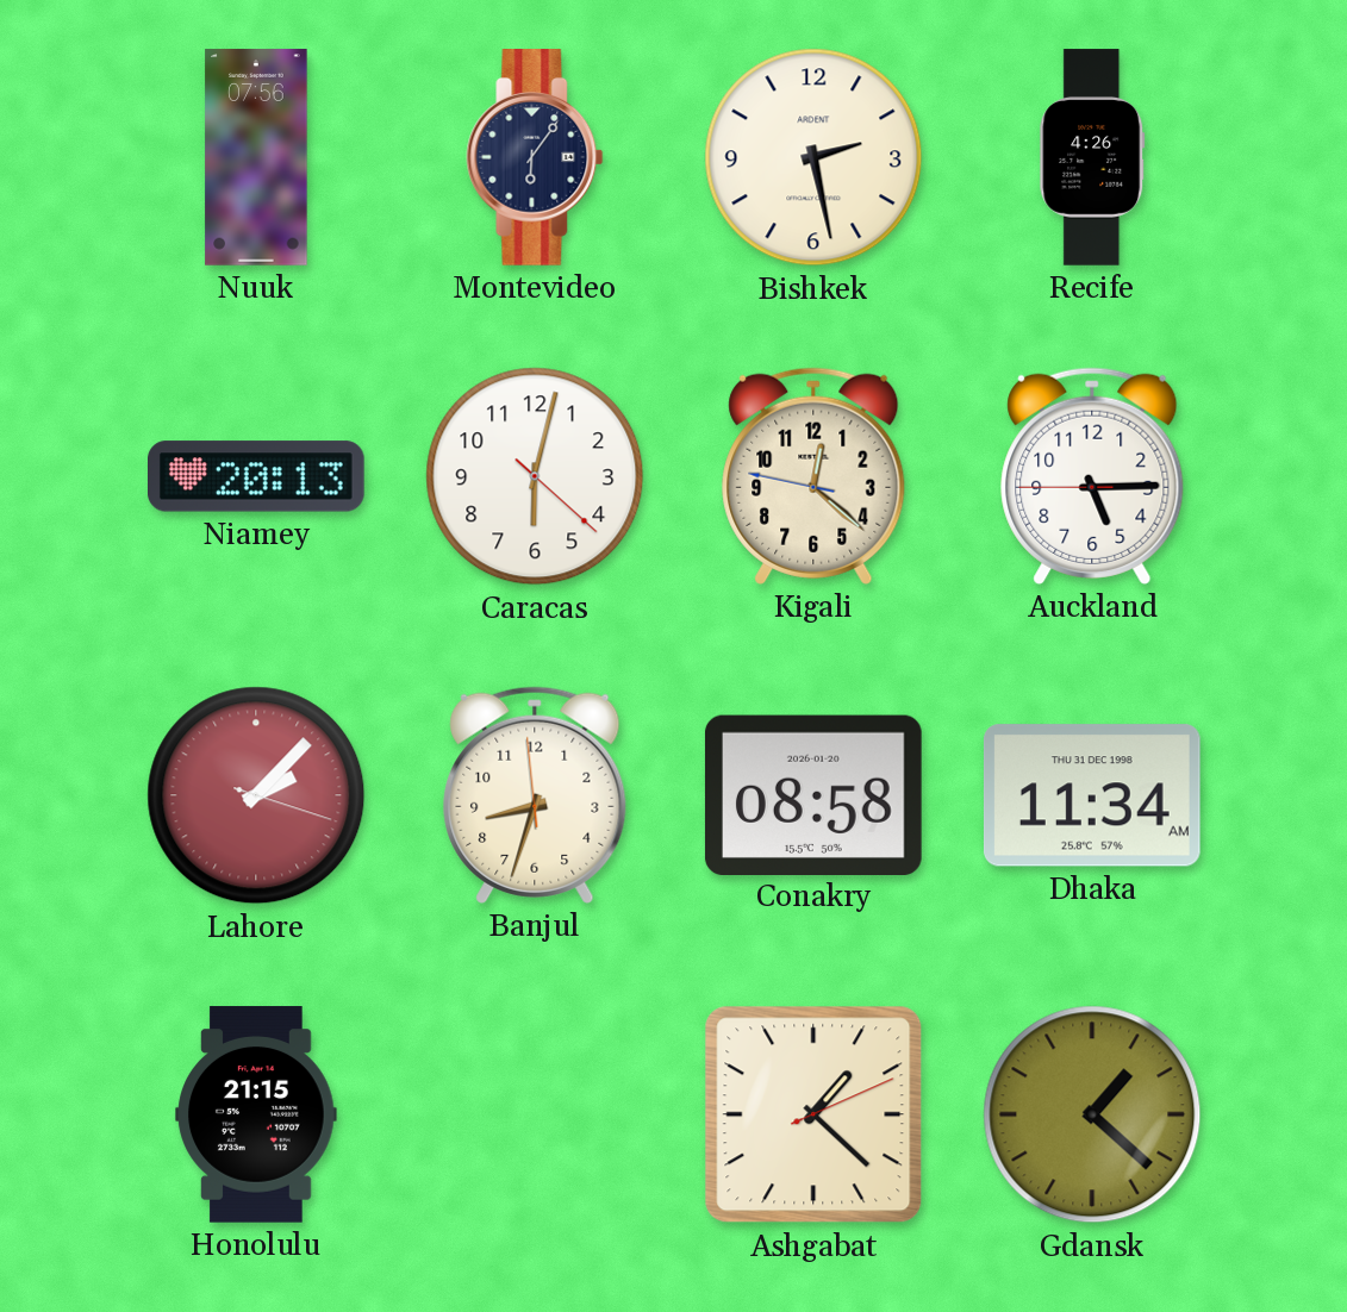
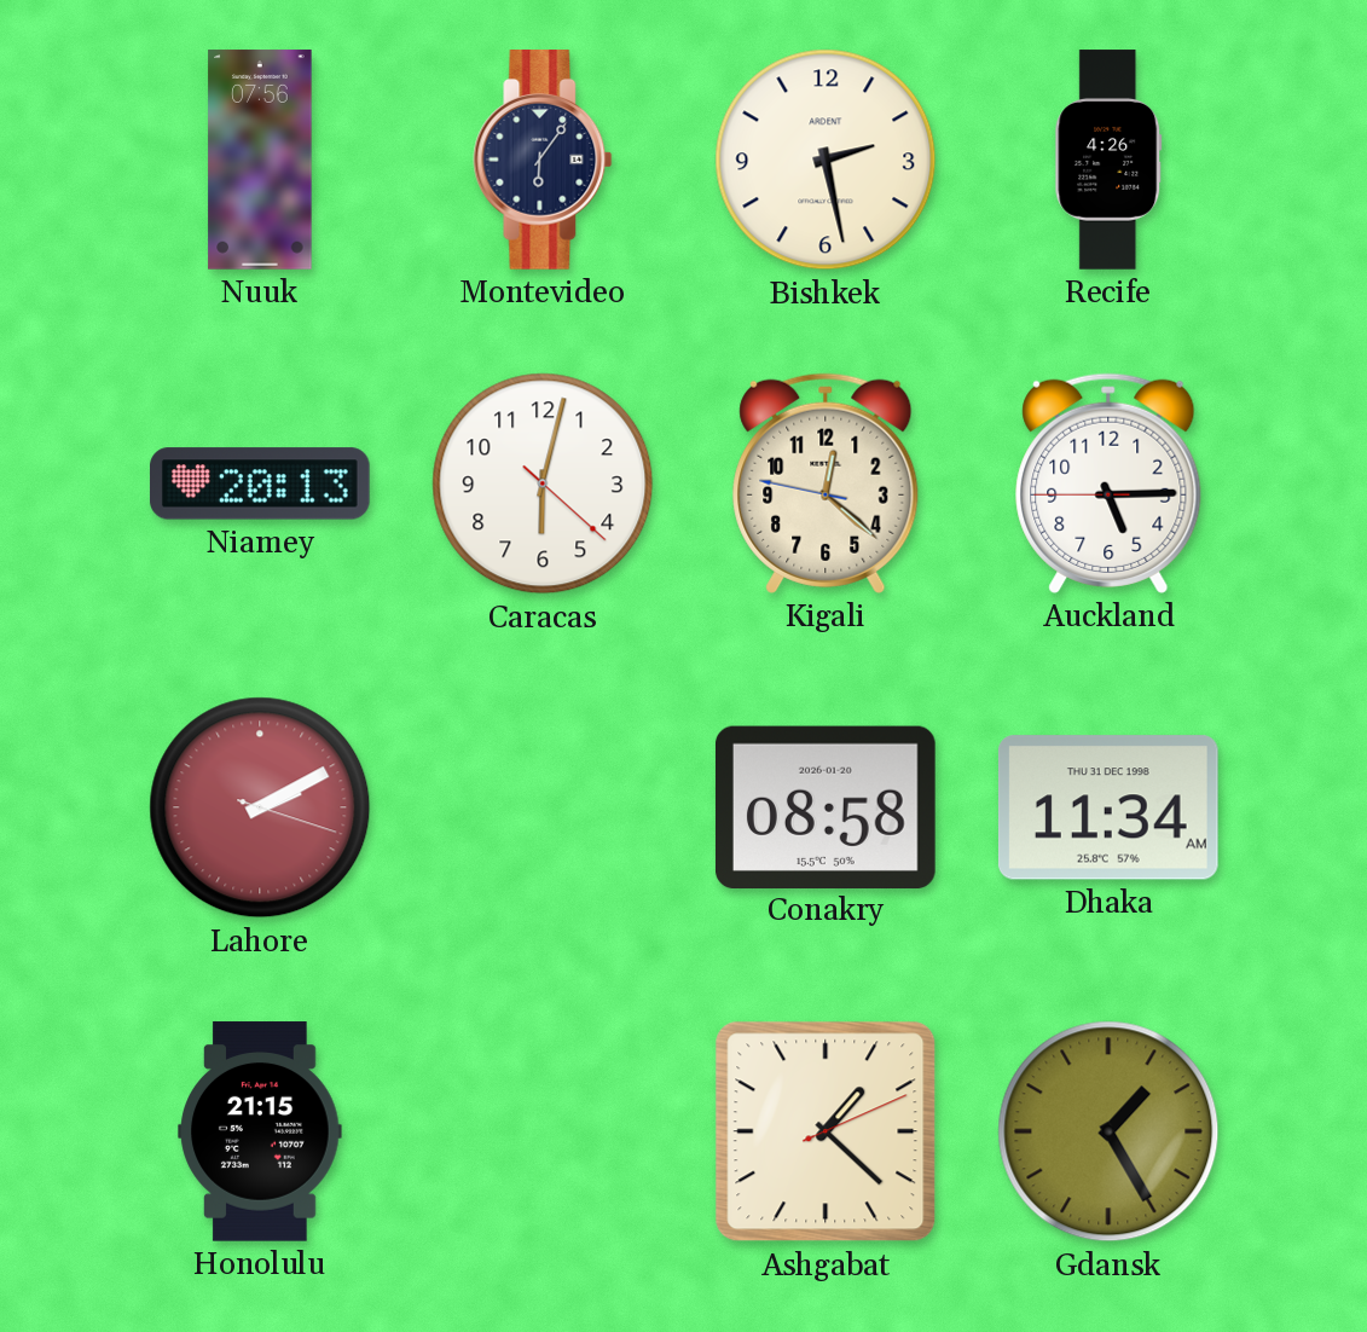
Lahore: 2:07 -> 2:10 (260, 807)
Banjul: 8:32 -> none (535, 795)
Gdansk: 1:22 -> 1:25 (1108, 1131)
